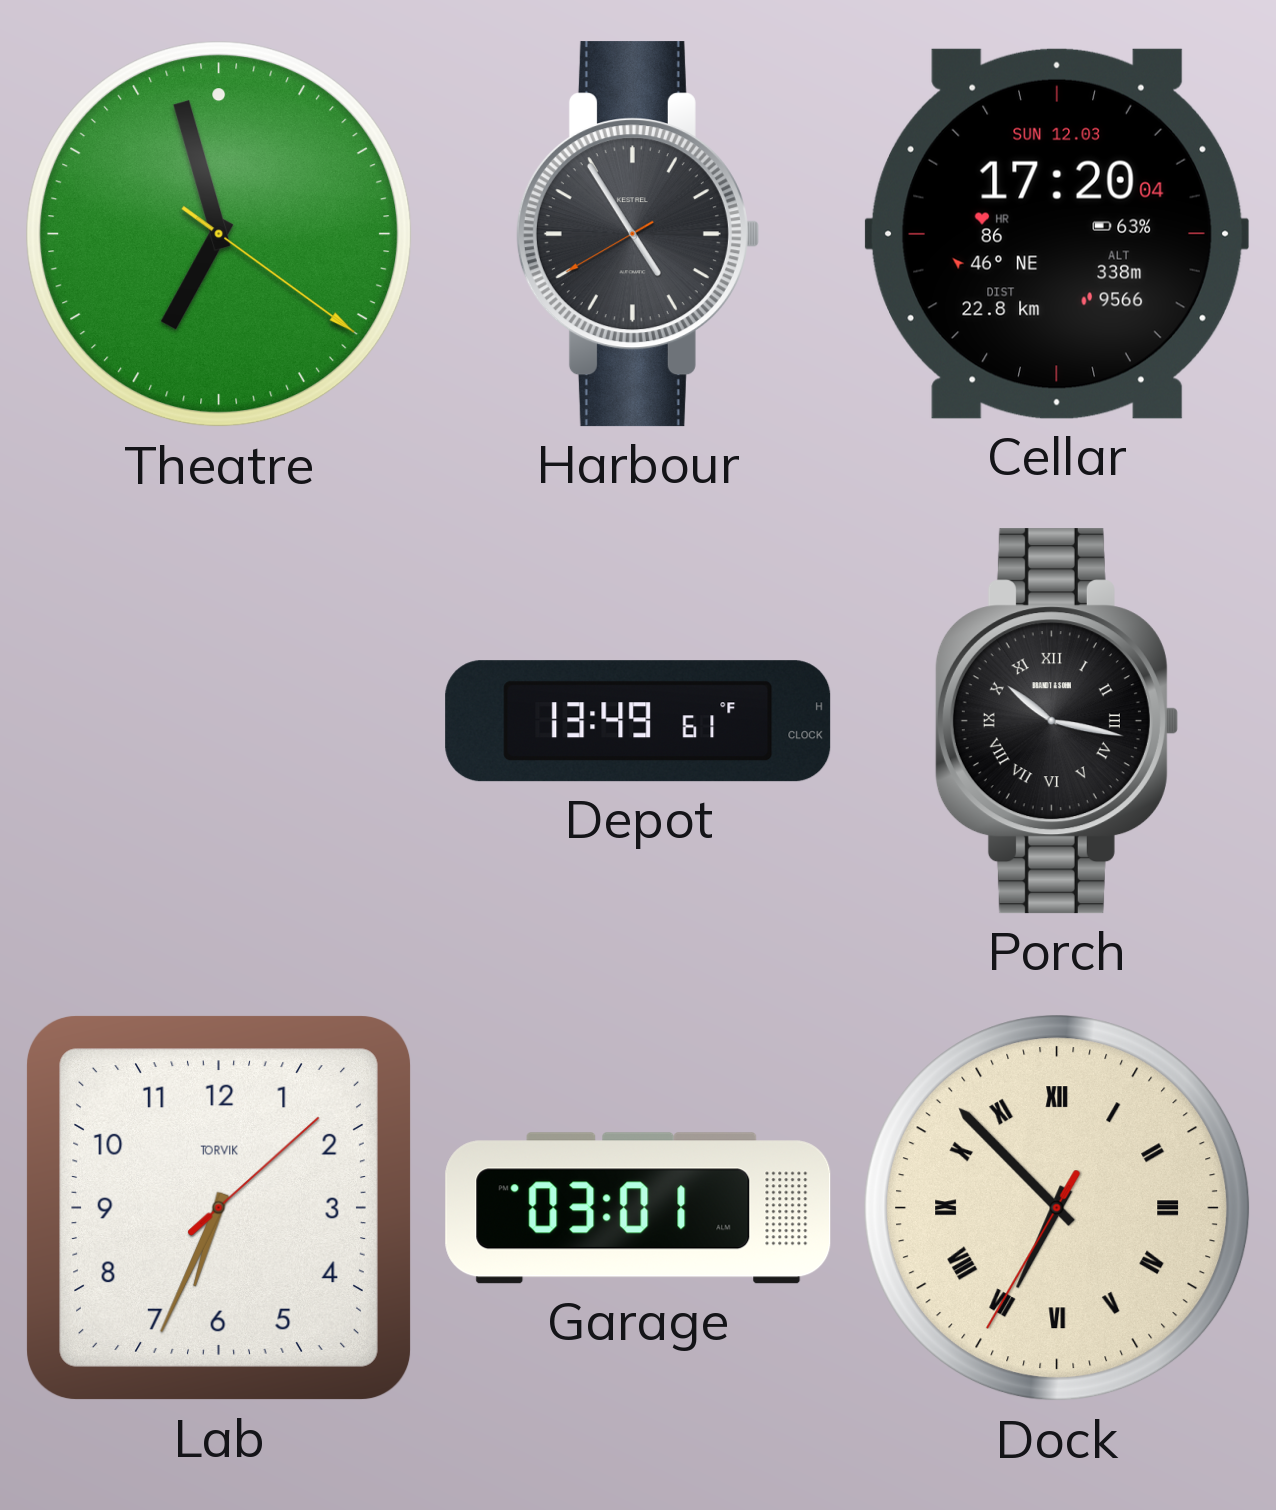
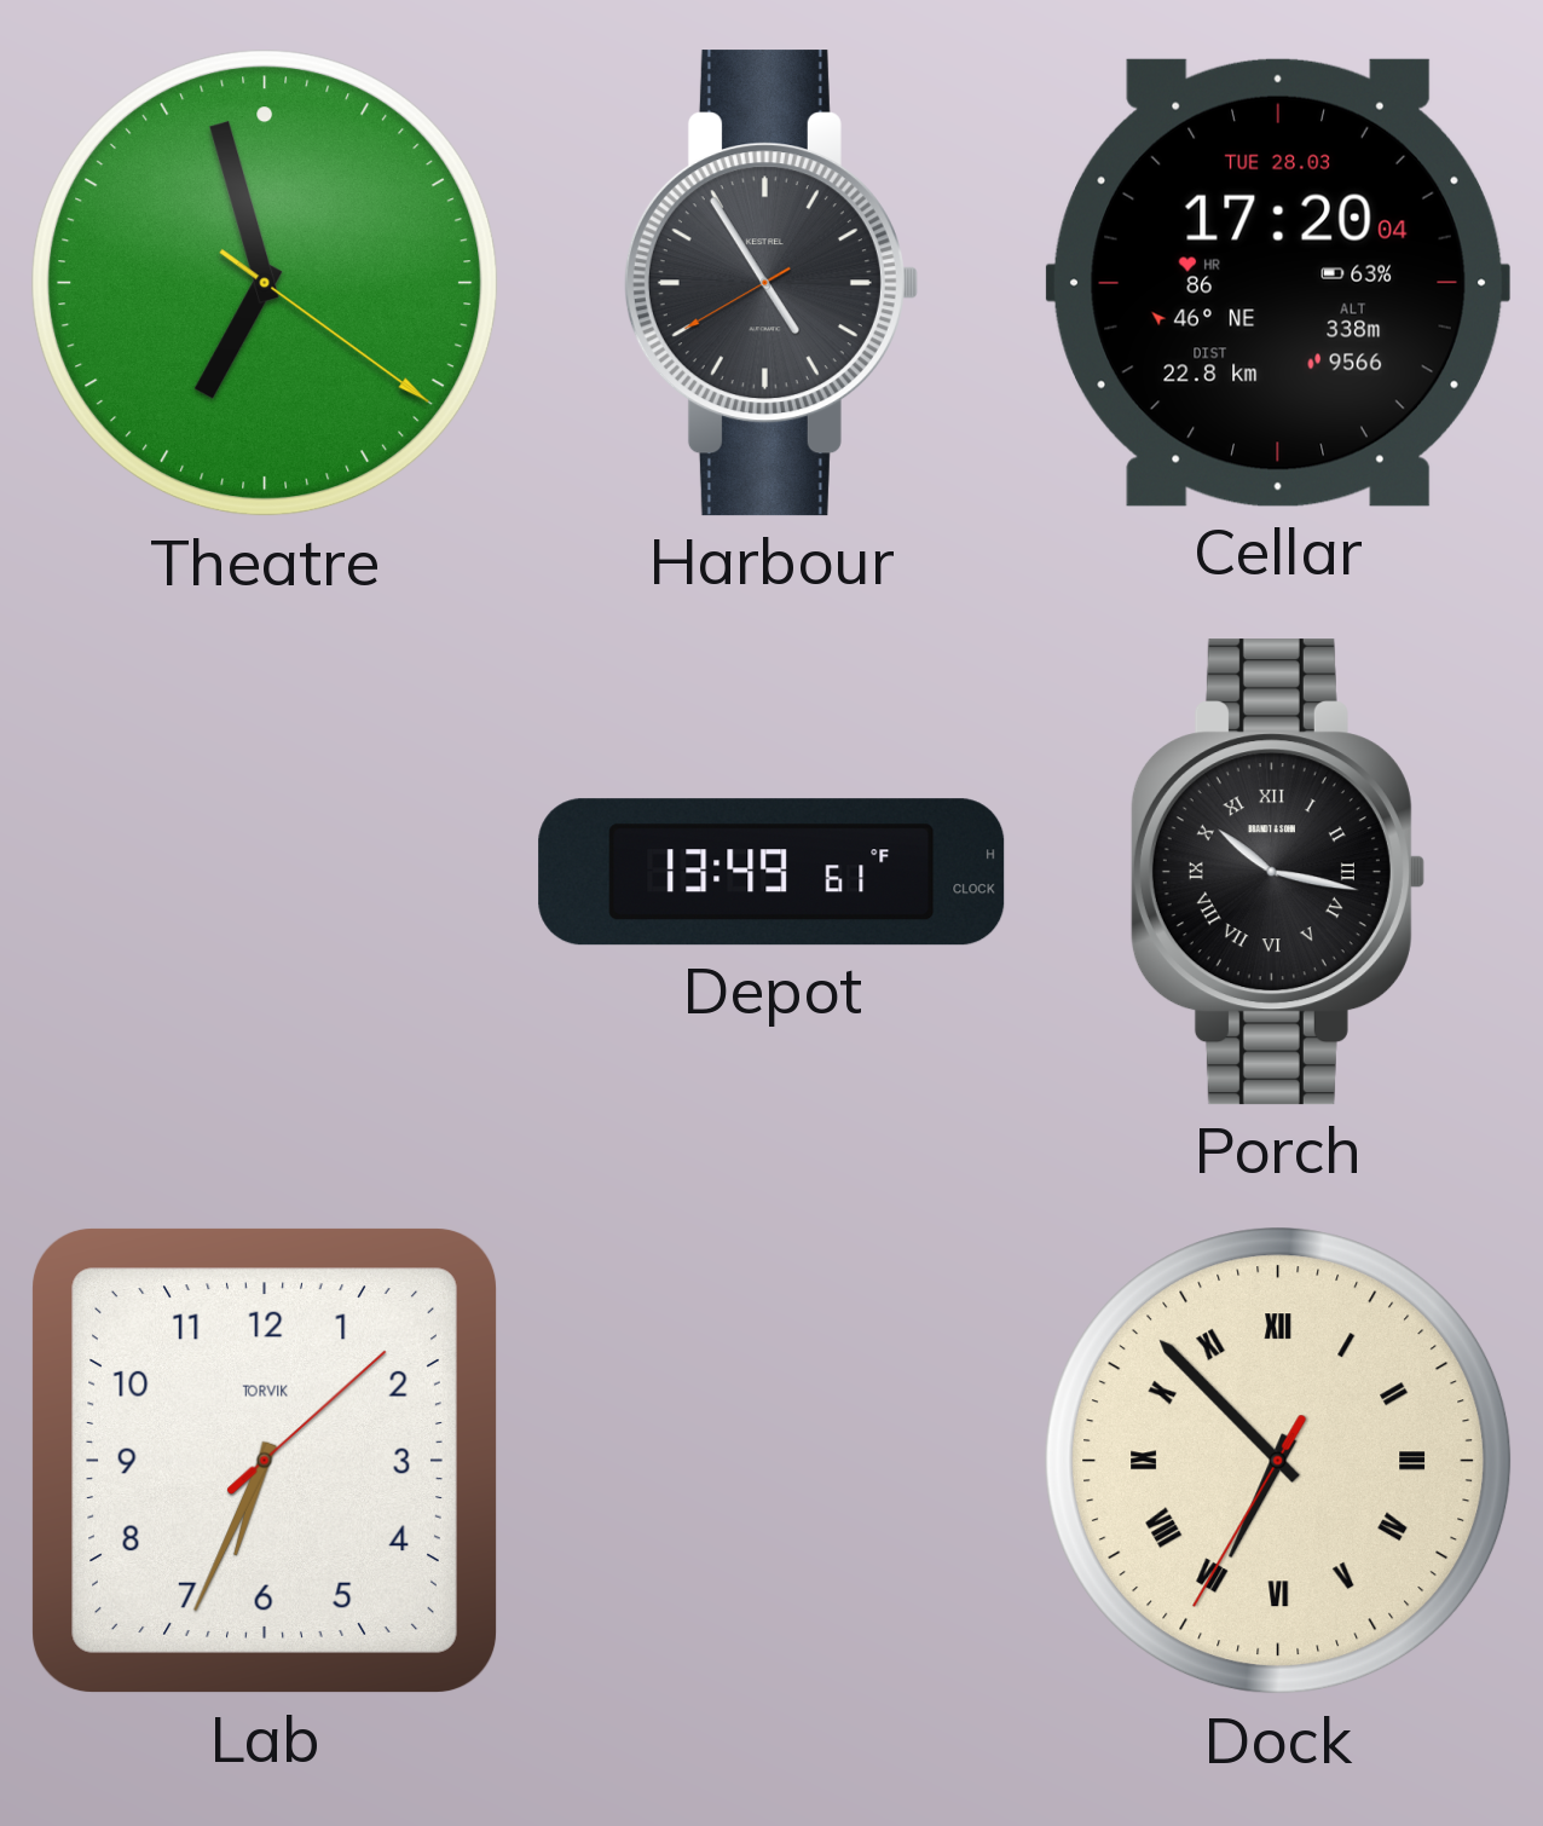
Cellar date: SUN 12.03 -> TUE 28.03 (1279, 283)
Garage: 03:01 -> none (638, 1208)
